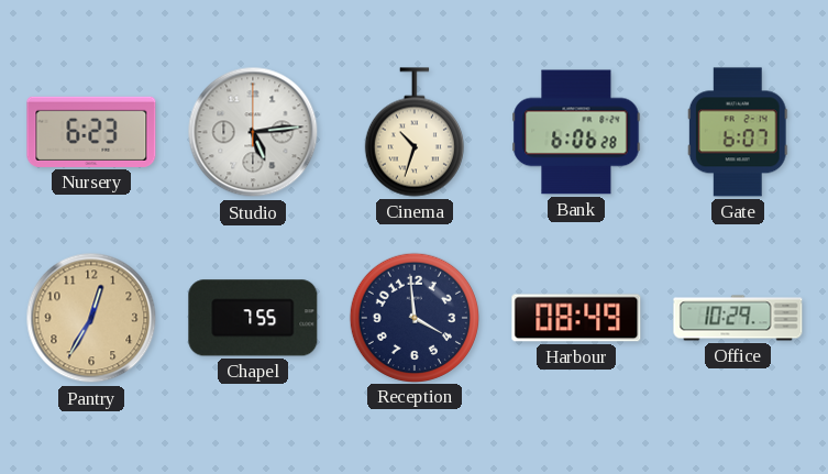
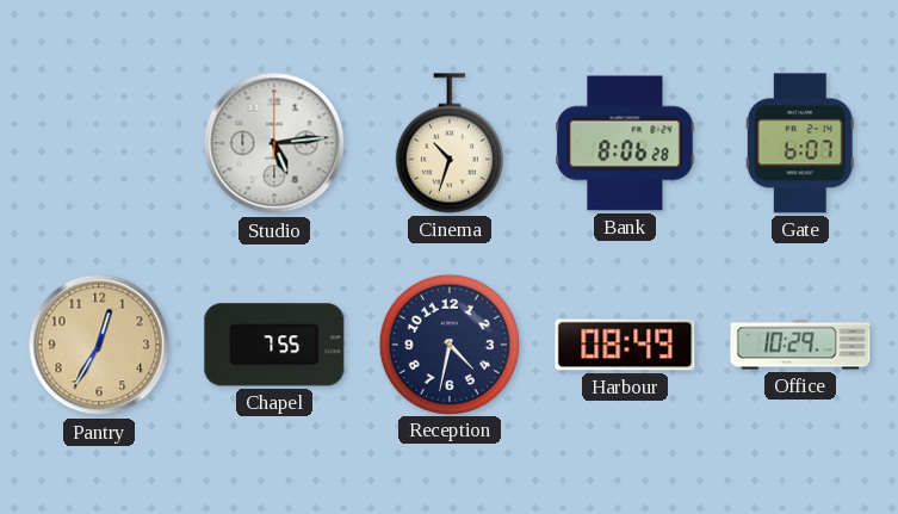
Nursery: 6:23 -> none (91, 132)
Bank: 6:06 -> 8:06 (625, 143)
Reception: 3:59 -> 4:32 (448, 343)
